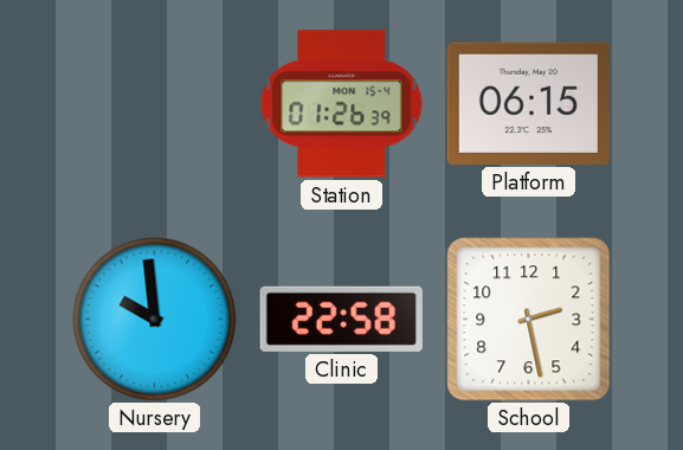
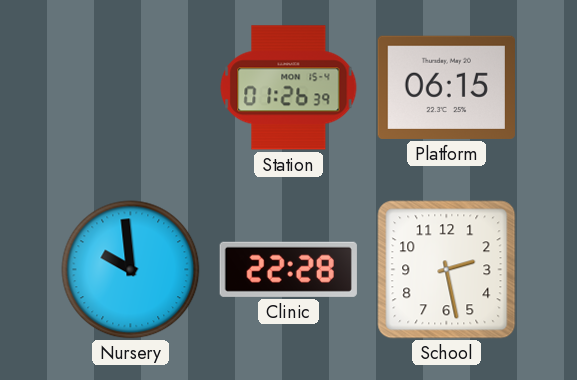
Clinic: 22:58 -> 22:28 (288, 269)
